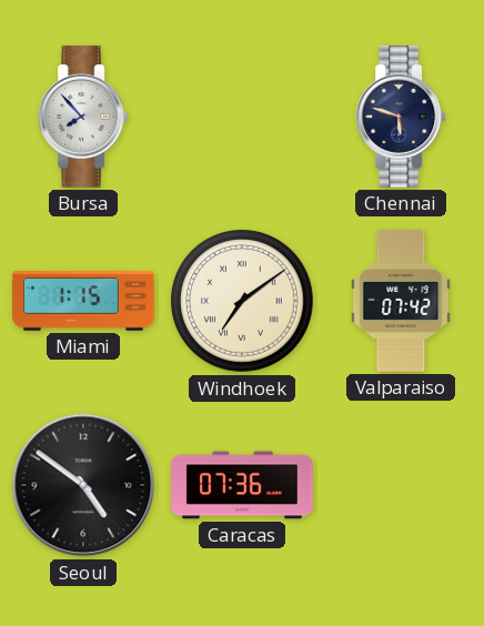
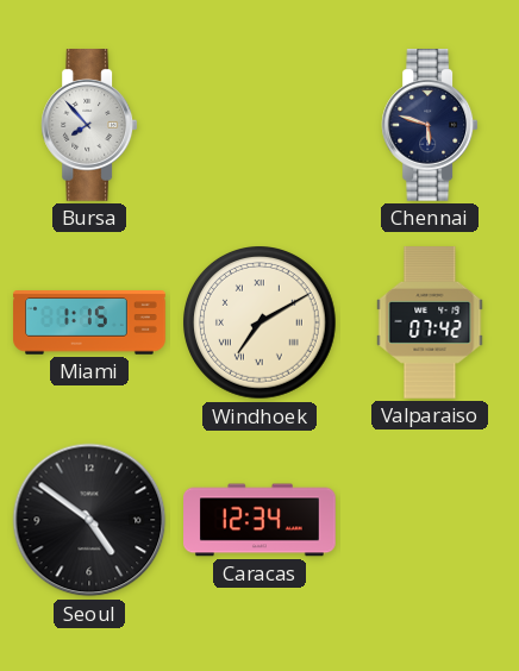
Windhoek: 7:09 -> 7:10 (261, 324)
Caracas: 07:36 -> 12:34 (261, 520)
